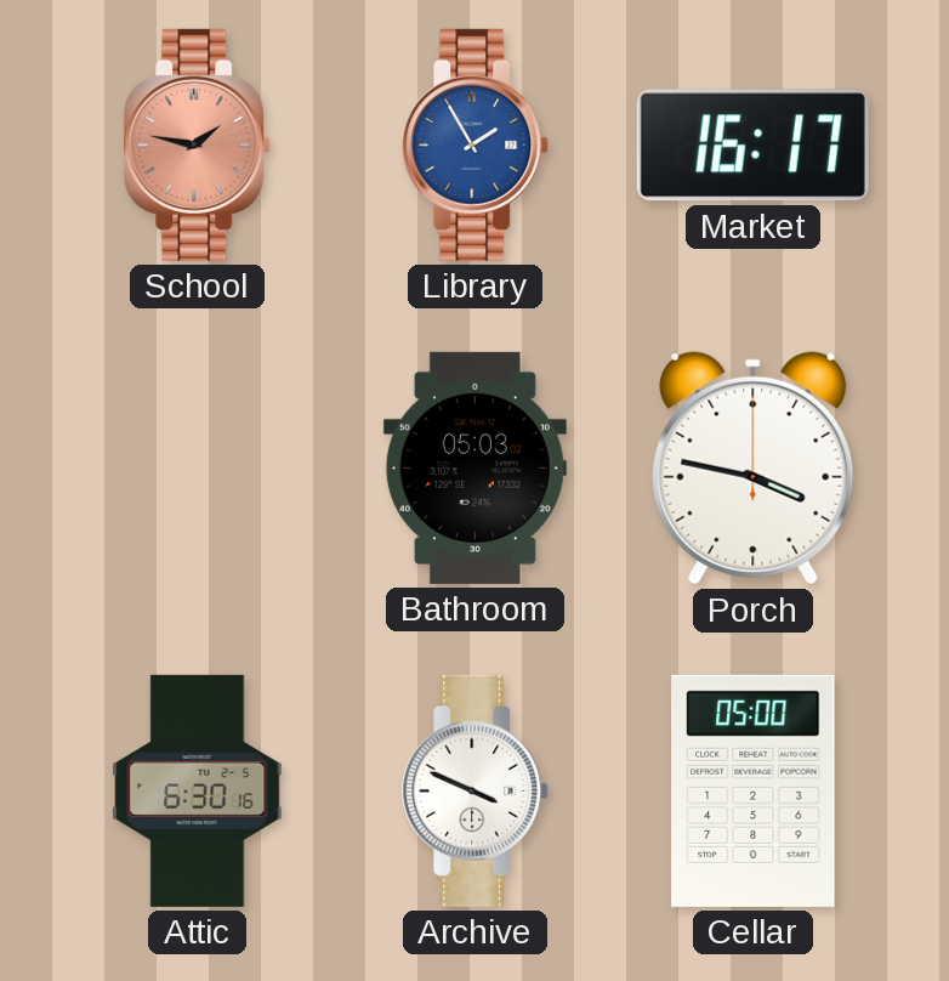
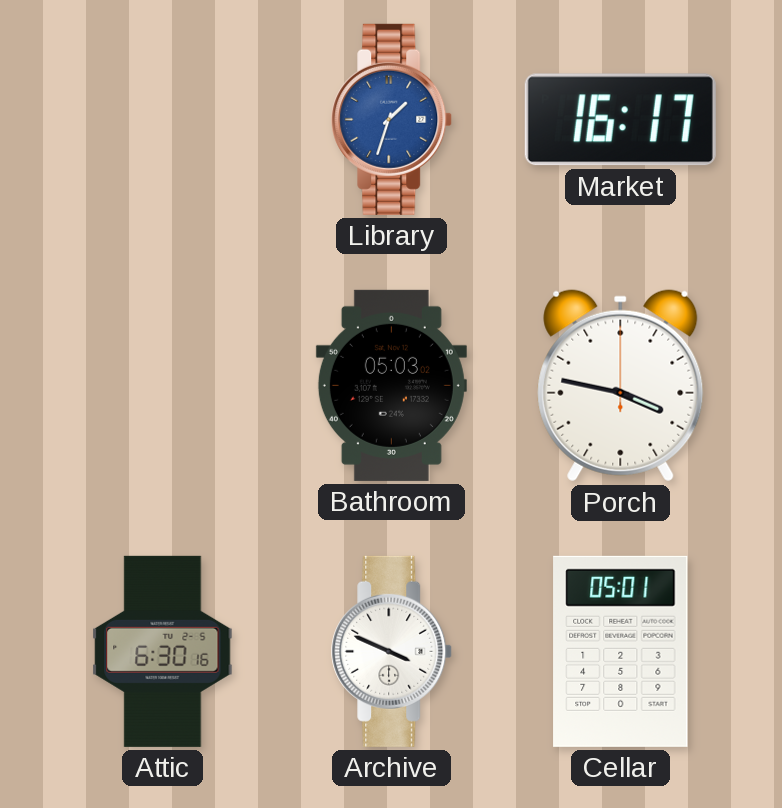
School: 1:47 -> none (198, 144)
Library: 1:55 -> 1:33 (392, 119)
Cellar: 05:00 -> 05:01 (621, 651)
